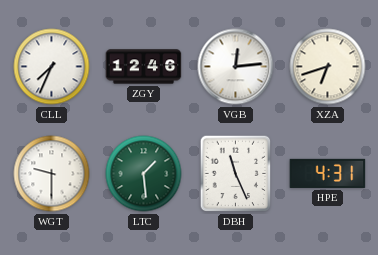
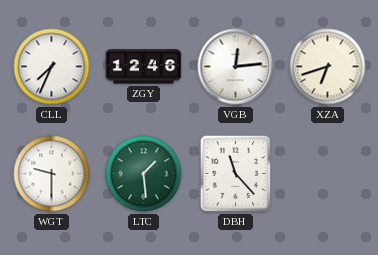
DBH: 11:26 -> 11:23 (236, 174)
HPE: 4:31 -> none (328, 173)
